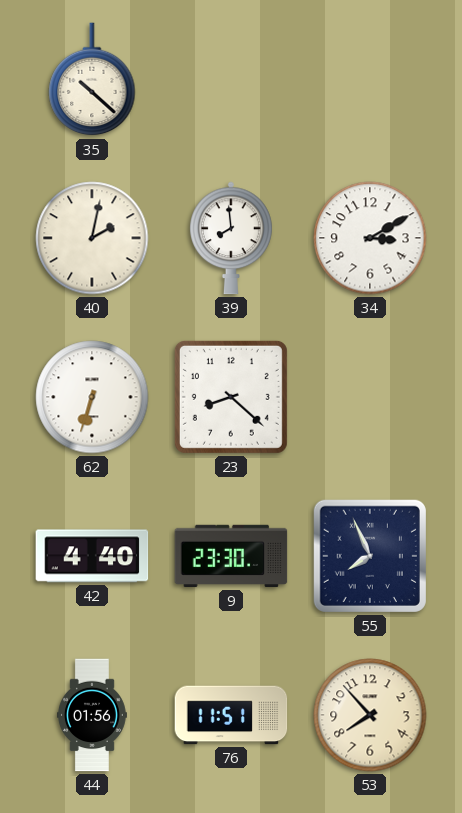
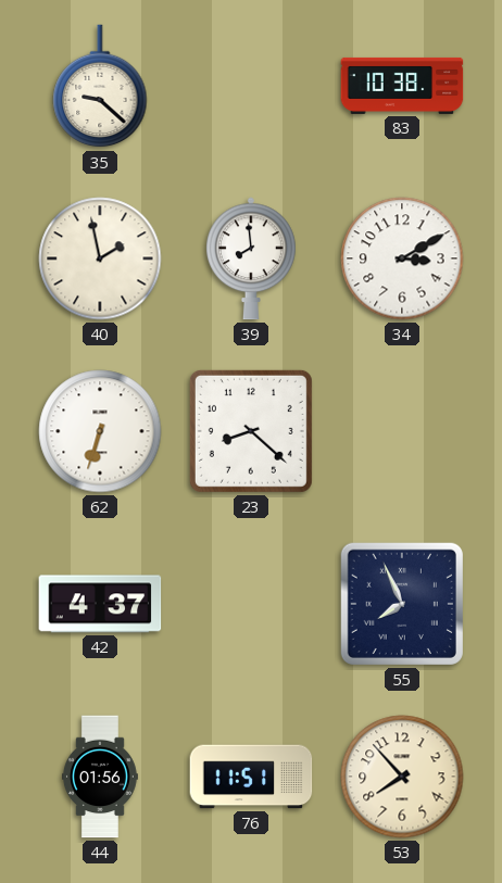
35: 10:22 -> 9:22 (100, 87)
83: none -> 10:38 (402, 86)
40: 2:02 -> 1:58 (100, 258)
42: 4:40 -> 4:37 (100, 604)
9: 23:30 -> none (231, 556)
